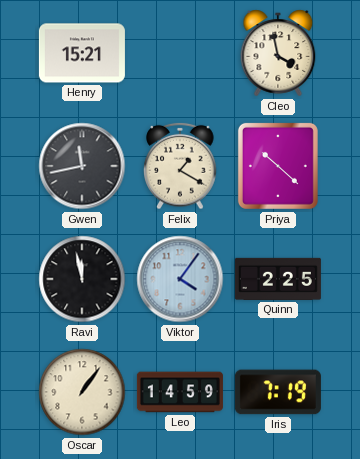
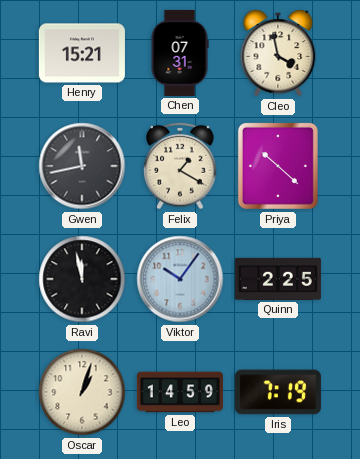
Chen: none -> 07:31 (180, 53)
Viktor: 4:06 -> 10:06 (180, 279)
Oscar: 1:06 -> 1:03 (82, 392)
